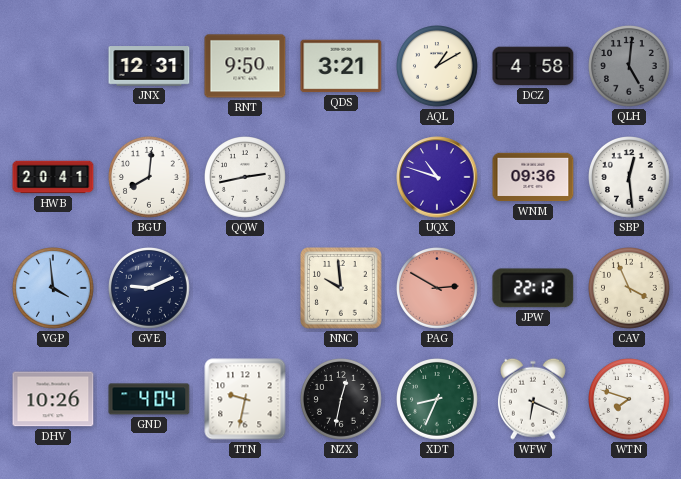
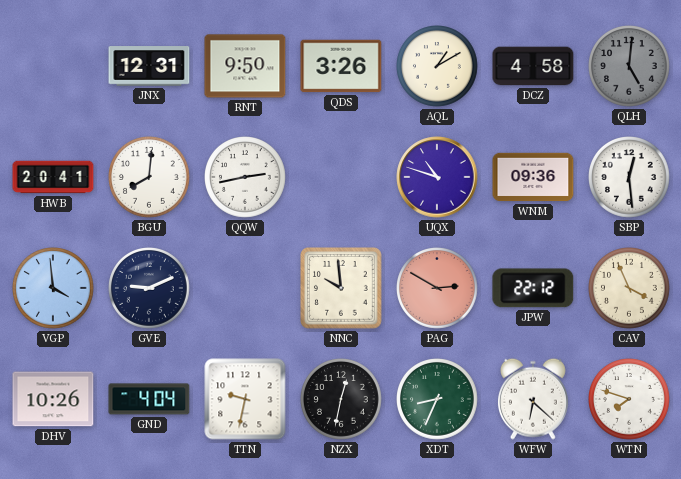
QDS: 3:21 -> 3:26 (341, 66)
WFW: 6:19 -> 6:22 (533, 399)
